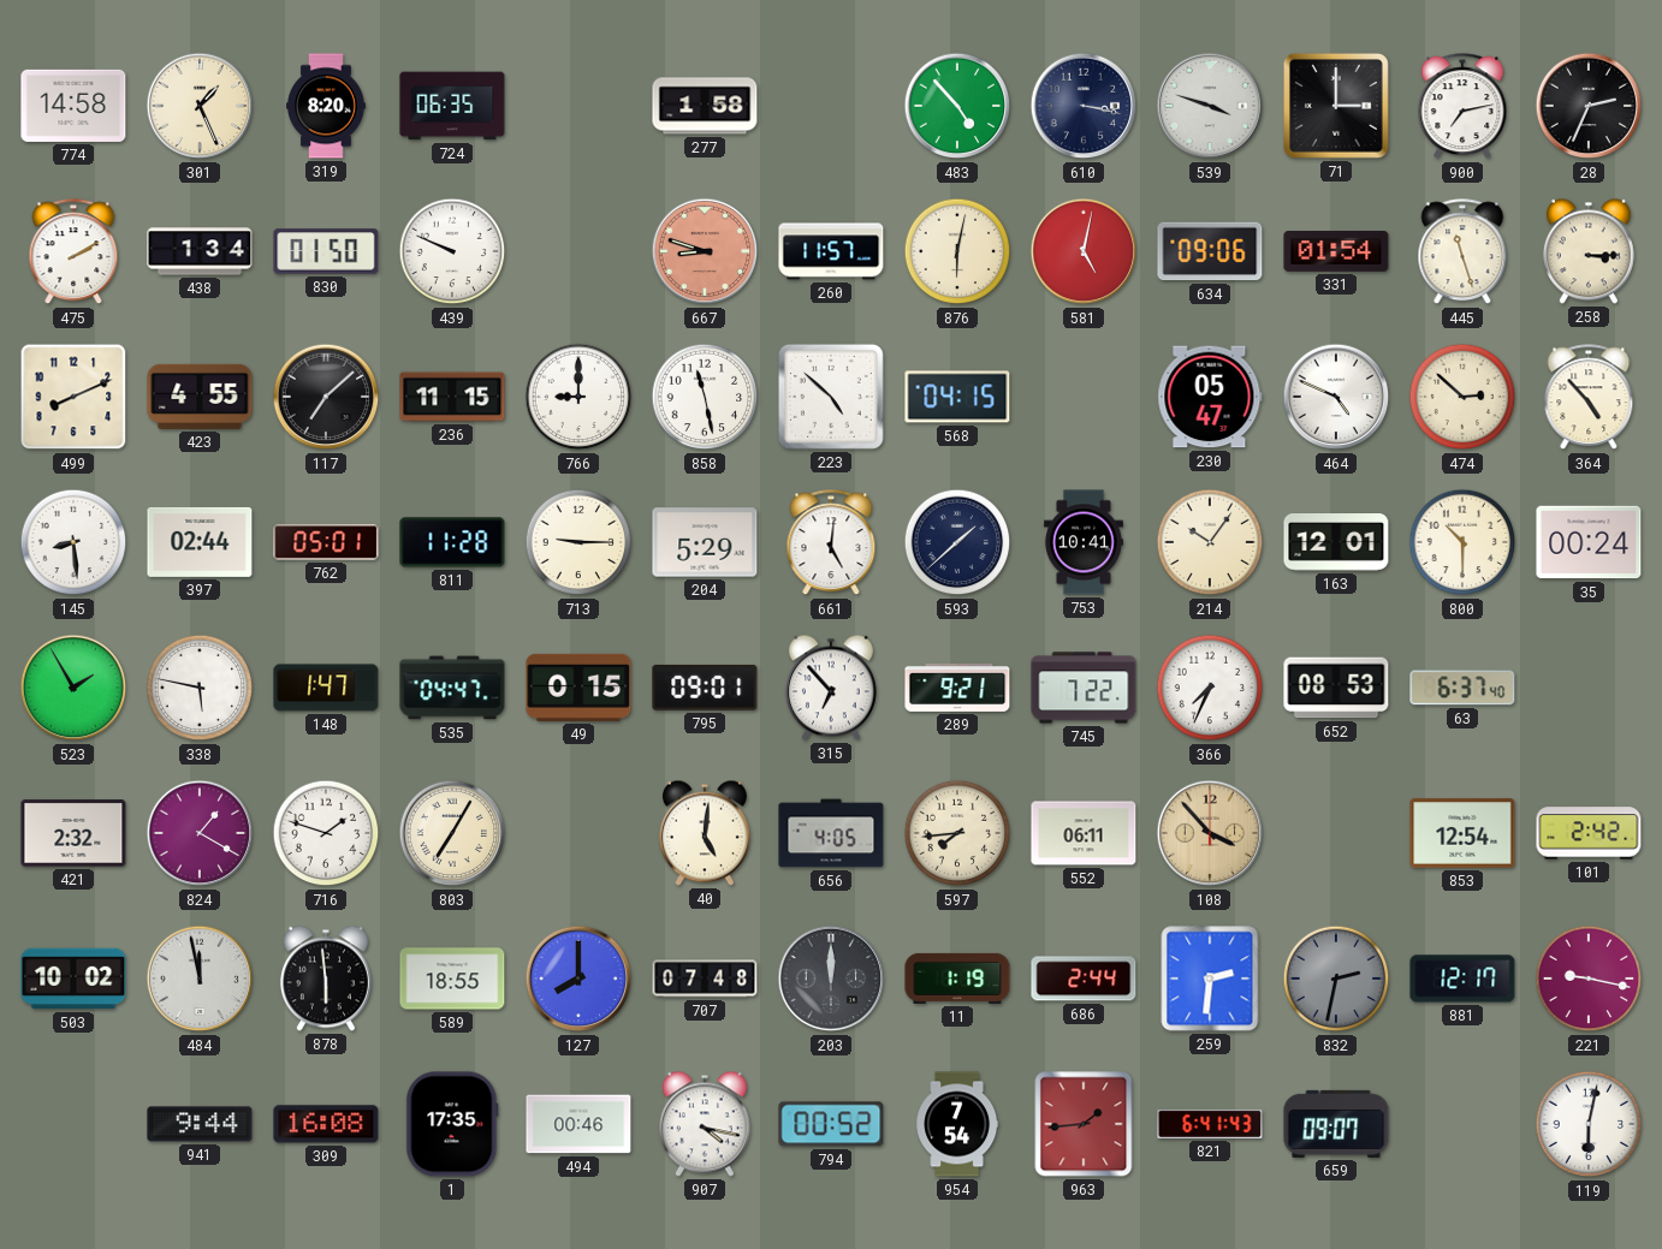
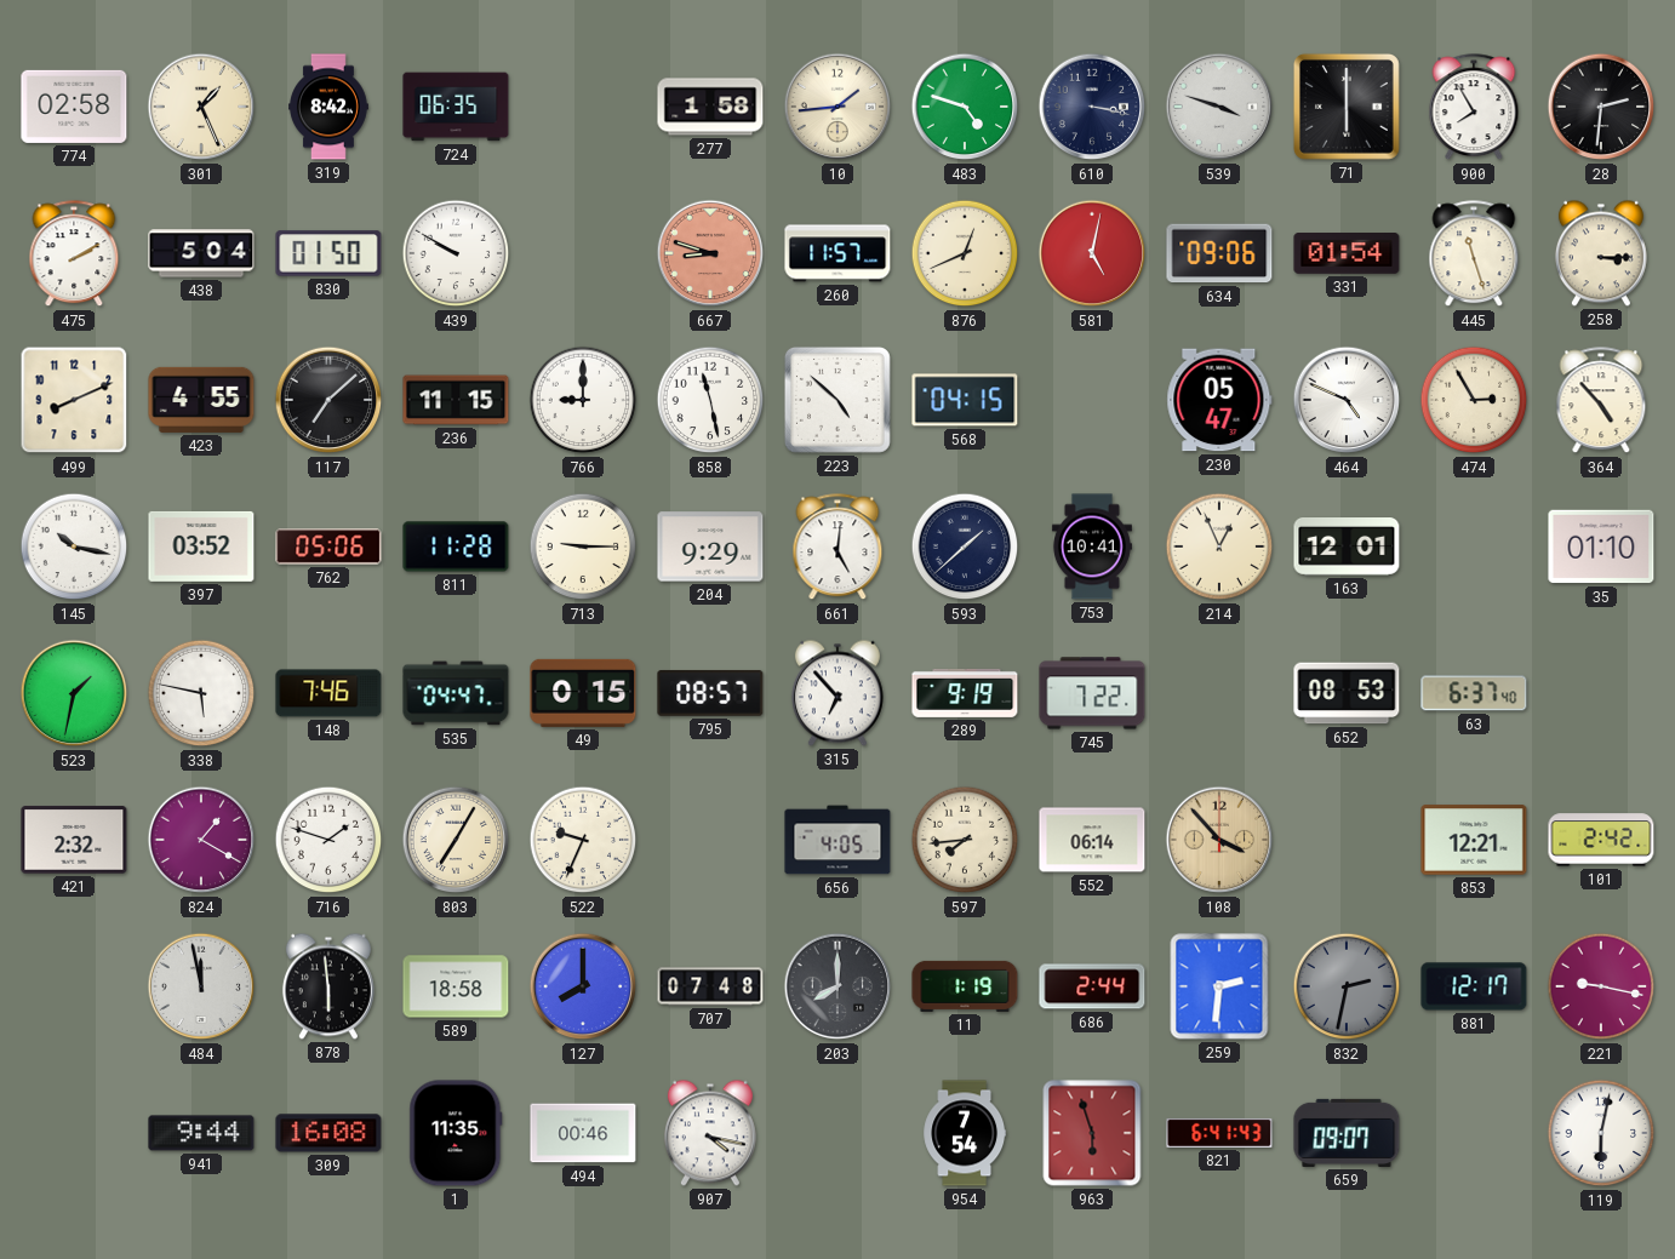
774: 14:58 -> 02:58 (74, 107)
319: 8:20 -> 8:42 (330, 107)
10: none -> 1:44 (837, 107)
483: 4:53 -> 4:48 (965, 107)
71: 3:00 -> 6:00 (1347, 107)
900: 7:13 -> 7:55 (1474, 108)
28: 2:34 -> 2:31 (1601, 107)
438: 1:34 -> 5:04 (201, 253)
439: 9:49 -> 9:50 (456, 253)
876: 6:02 -> 12:41 (965, 253)
474: 2:52 -> 2:55 (1474, 400)
145: 8:29 -> 10:17 (74, 546)
397: 02:44 -> 03:52 (201, 546)
762: 05:01 -> 05:06 (328, 546)
204: 5:29 -> 9:29 (710, 546)
214: 10:06 -> 12:56 (1219, 546)
800: 10:30 -> none (1462, 542)
35: 00:24 -> 01:10 (1601, 546)
523: 1:55 -> 1:32 (74, 693)
148: 1:47 -> 7:46 (328, 693)
795: 09:01 -> 08:57 (710, 693)
289: 9:21 -> 9:19 (965, 693)
366: 7:34 -> none (1210, 688)
522: none -> 9:34 (583, 840)
40: 5:01 -> none (705, 833)
552: 06:11 -> 06:14 (1092, 840)
853: 12:54 -> 12:21 (1474, 840)
503: 10:02 -> none (73, 979)
589: 18:55 -> 18:58 (456, 986)
203: 12:00 -> 8:00 (837, 986)
1: 17:35 -> 11:35 (456, 1133)
794: 00:52 -> none (831, 1124)
963: 1:44 -> 5:57 (1092, 1133)
